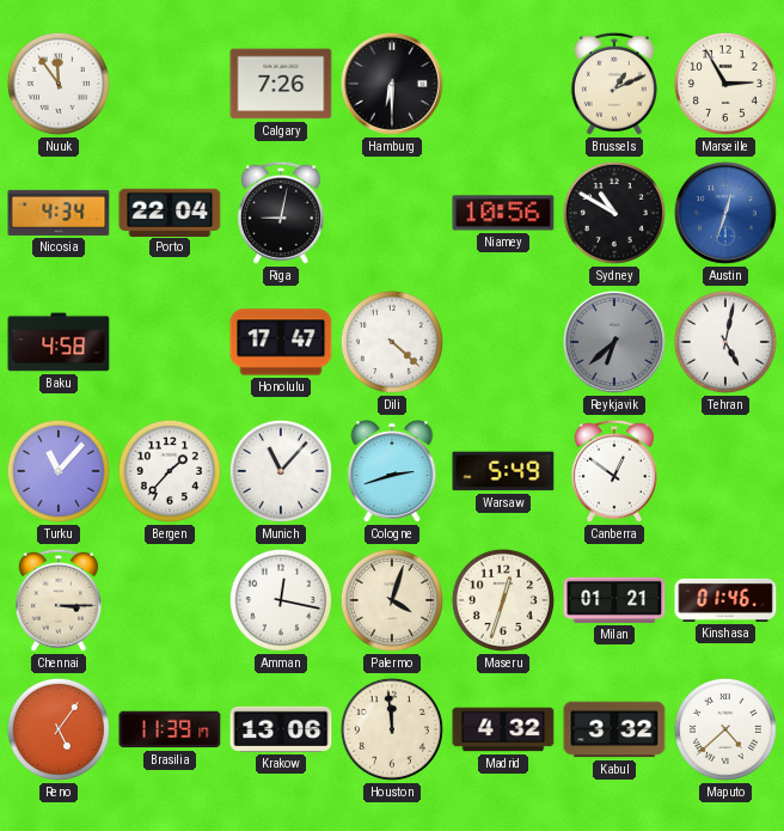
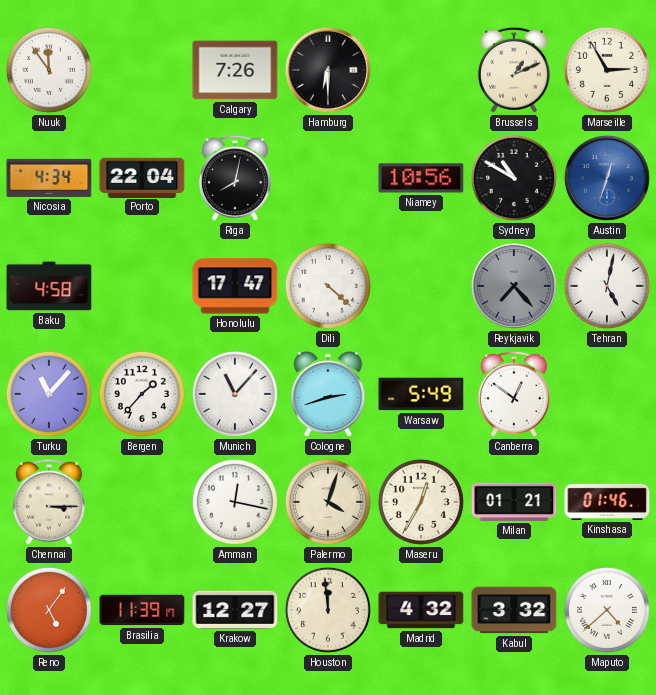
Riga: 9:02 -> 8:02 (235, 178)
Reykjavik: 6:38 -> 7:23 (514, 286)
Maseru: 12:33 -> 12:35 (421, 502)
Krakow: 13:06 -> 12:27 (235, 610)
